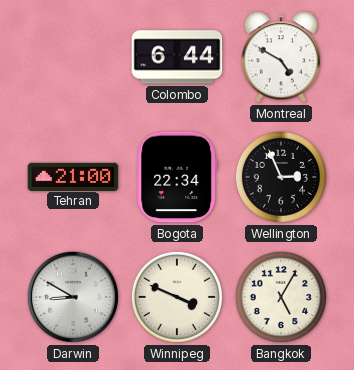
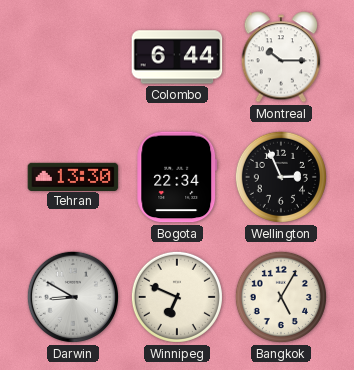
Montreal: 4:50 -> 10:15 (281, 57)
Tehran: 21:00 -> 13:30 (73, 176)
Winnipeg: 3:49 -> 6:49 (177, 297)
